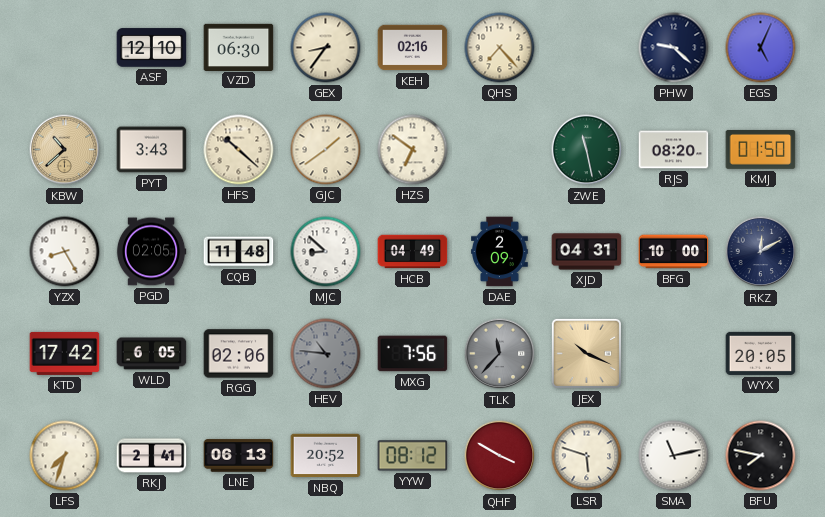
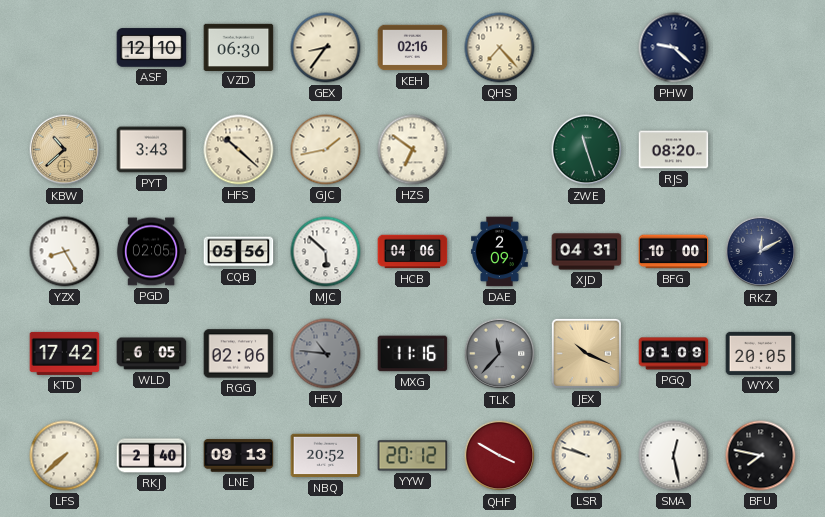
EGS: 5:04 -> none (761, 48)
GJC: 1:39 -> 1:43 (326, 150)
ZWE: 11:28 -> 11:27 (587, 150)
KMJ: 01:50 -> none (761, 149)
CQB: 11:48 -> 05:56 (239, 252)
MJC: 8:52 -> 5:52 (326, 252)
HCB: 04:49 -> 04:06 (413, 252)
MXG: 7:56 -> 11:16 (413, 354)
PGQ: none -> 01:09 (674, 354)
LFS: 7:33 -> 7:38 (65, 456)
RKJ: 2:41 -> 2:40 (152, 456)
LNE: 06:13 -> 09:13 (239, 456)
YYW: 08:12 -> 20:12 (413, 456)
LSR: 5:48 -> 9:48 (587, 456)
SMA: 11:13 -> 12:28 (674, 456)
